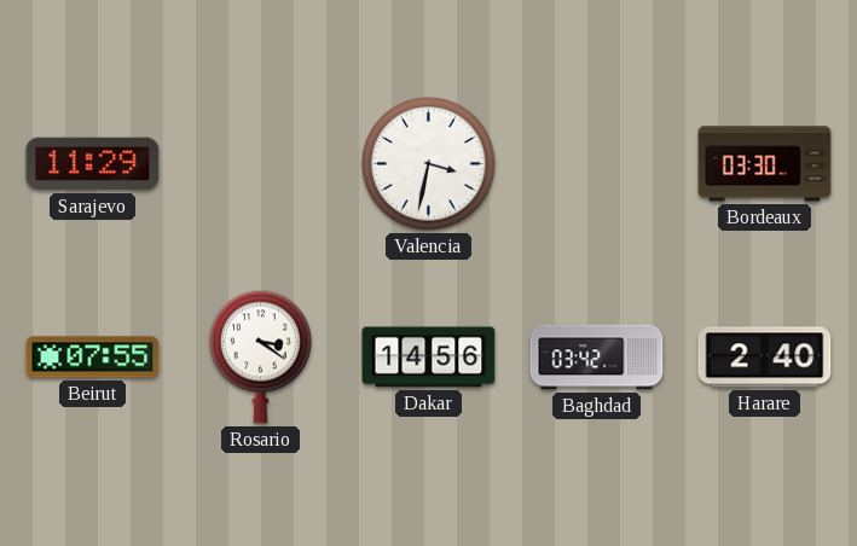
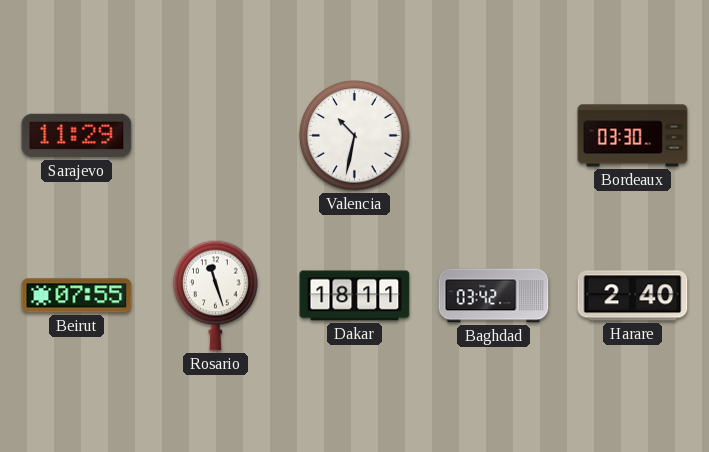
Valencia: 3:32 -> 10:32 (355, 136)
Rosario: 3:21 -> 11:27 (216, 295)
Dakar: 14:56 -> 18:11 (355, 296)
